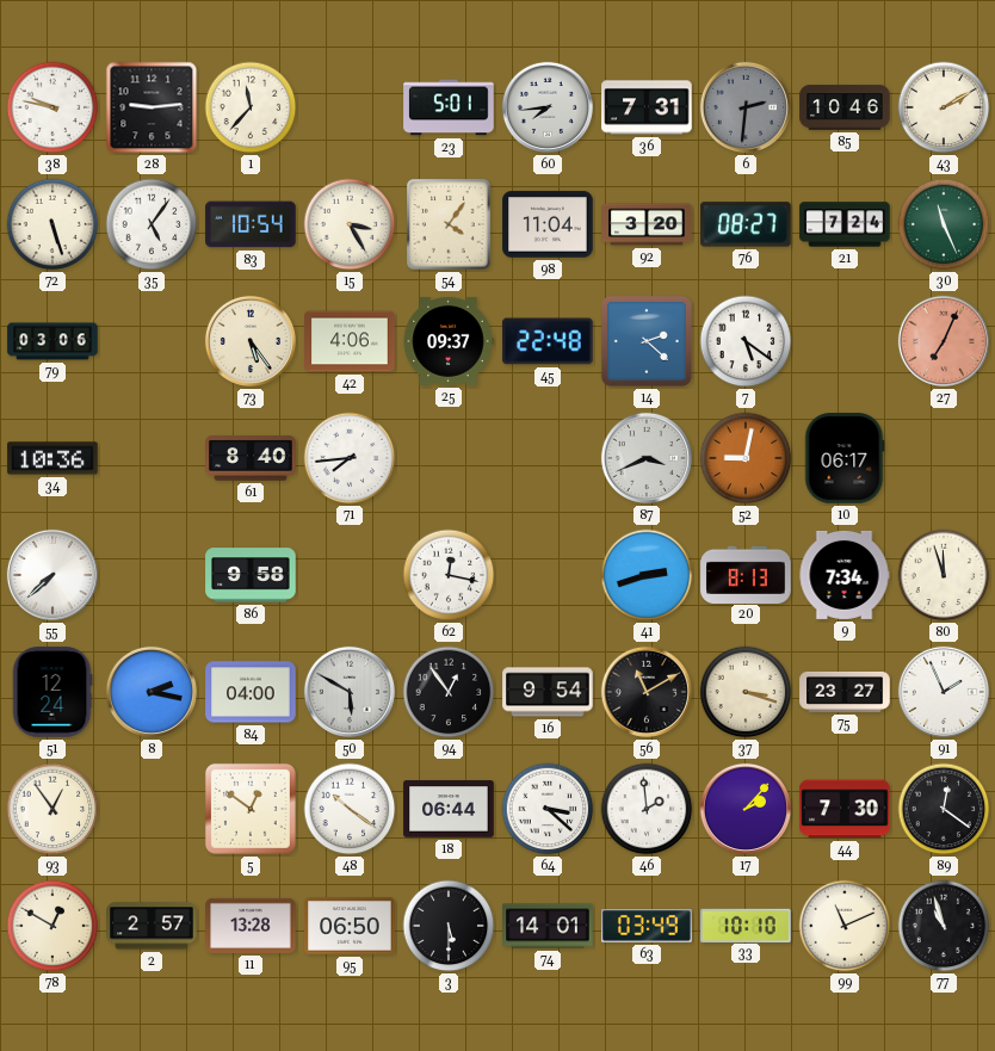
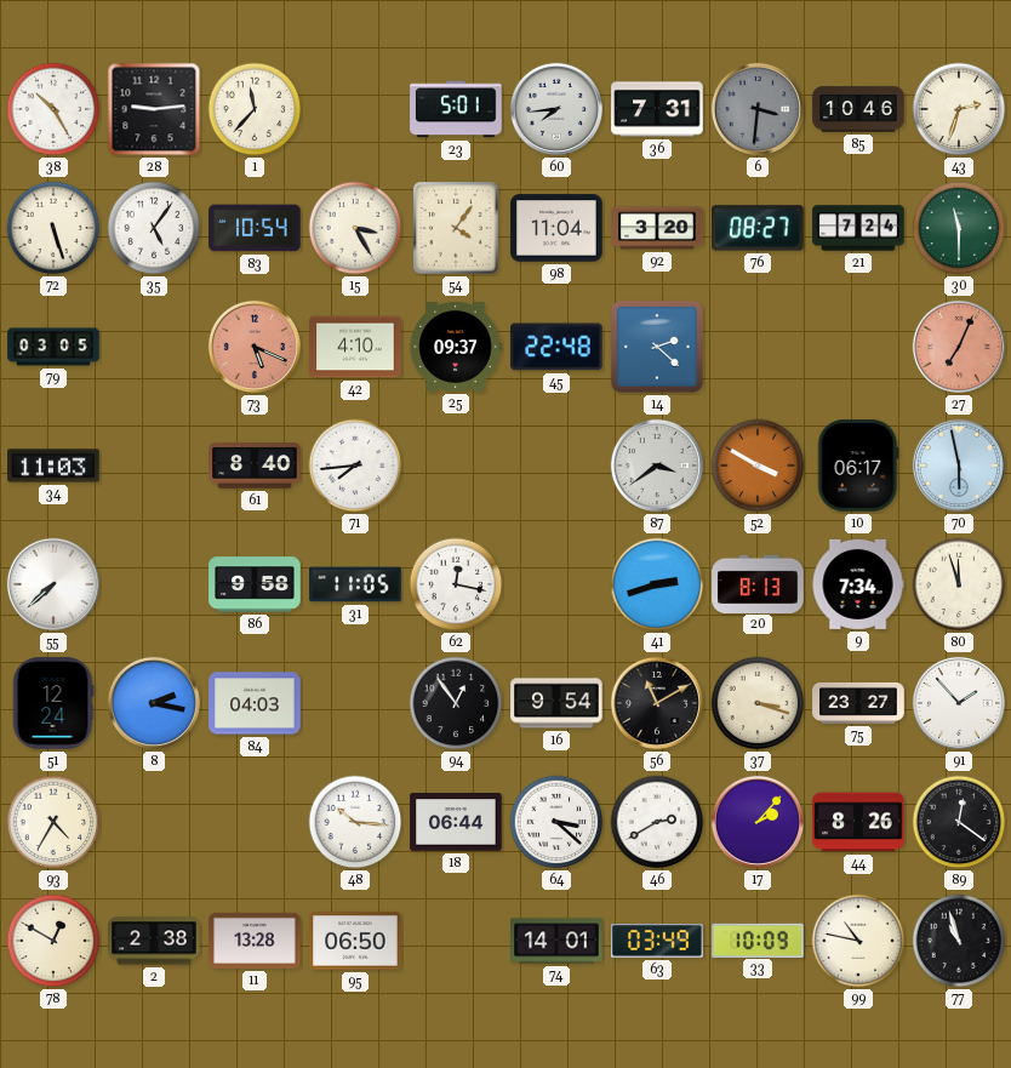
38: 9:47 -> 10:25 (53, 109)
6: 2:31 -> 3:31 (758, 109)
43: 2:10 -> 2:33 (959, 109)
30: 11:26 -> 11:30 (959, 228)
79: 03:06 -> 03:05 (53, 347)
73: 5:24 -> 5:19 (255, 347)
73 dial: cream -> salmon (255, 347)
42: 4:06 -> 4:10 (355, 347)
7: 5:21 -> none (746, 341)
34: 10:36 -> 11:03 (53, 466)
87: 3:41 -> 3:39 (657, 466)
52: 9:02 -> 3:50 (758, 466)
70: none -> 5:58 (959, 466)
31: none -> 11:05 (355, 584)
84: 04:00 -> 04:03 (255, 703)
50: 5:50 -> none (350, 692)
91: 1:56 -> 1:53 (959, 703)
93: 12:54 -> 4:35 (53, 822)
5: 12:51 -> none (251, 809)
48: 10:21 -> 10:16 (355, 822)
46: 1:59 -> 2:40 (657, 822)
44: 7:30 -> 8:26 (858, 822)
2: 2:57 -> 2:38 (154, 941)
3: 5:30 -> none (449, 926)
33: 10:10 -> 10:09 (758, 940)
99: 11:11 -> 10:47 (858, 941)
